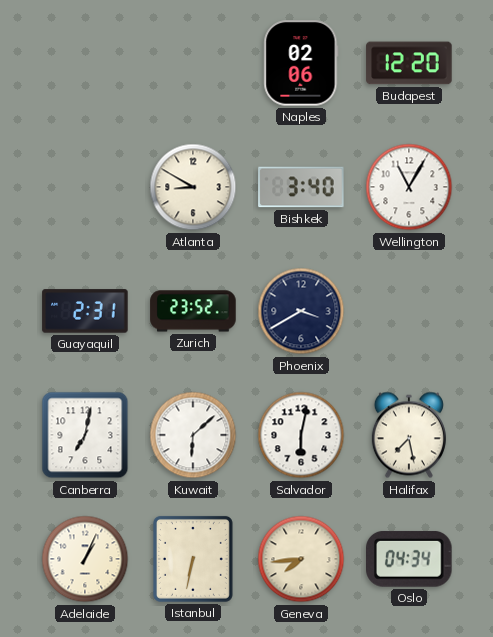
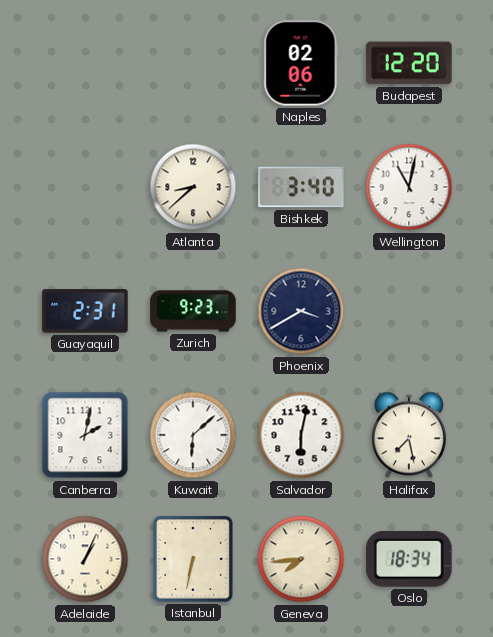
Atlanta: 8:50 -> 8:38 (193, 187)
Wellington: 11:05 -> 11:02 (409, 187)
Zurich: 23:52 -> 9:23 (193, 311)
Canberra: 7:02 -> 2:02 (85, 435)
Oslo: 04:34 -> 18:34 (410, 559)
